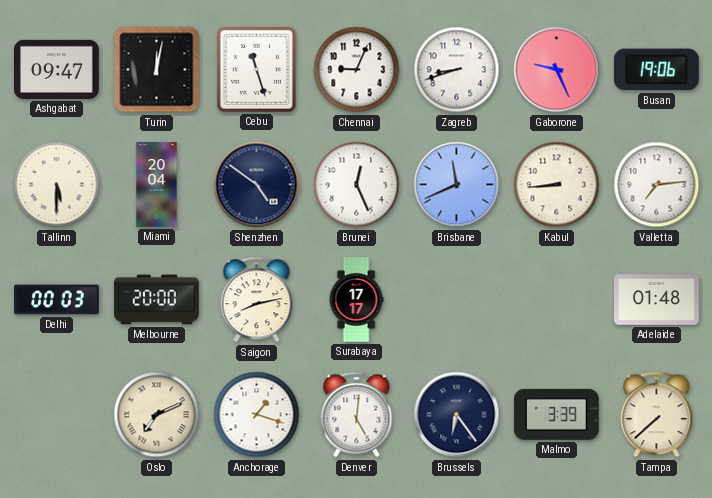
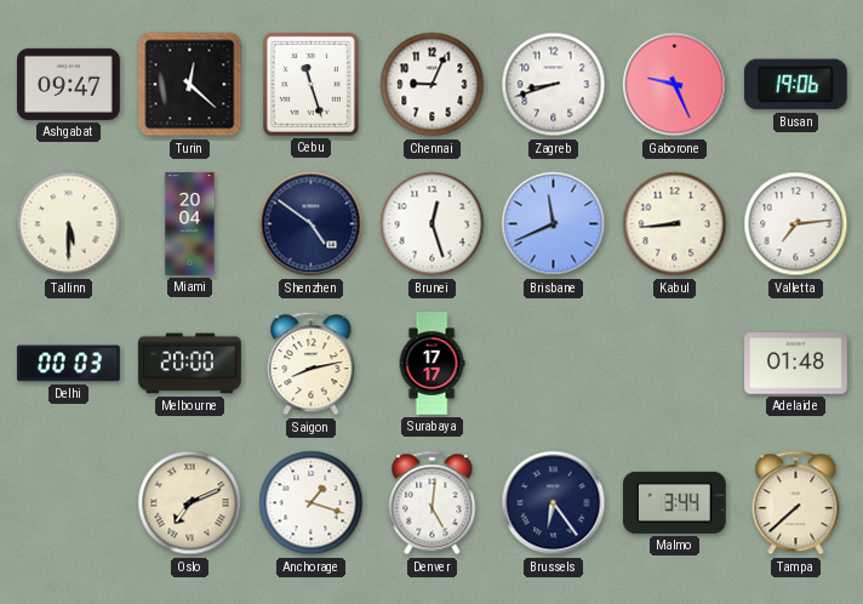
Turin: 12:02 -> 12:22 (190, 85)
Brunei: 12:26 -> 12:27 (433, 224)
Malmo: 3:39 -> 3:44 (674, 502)
